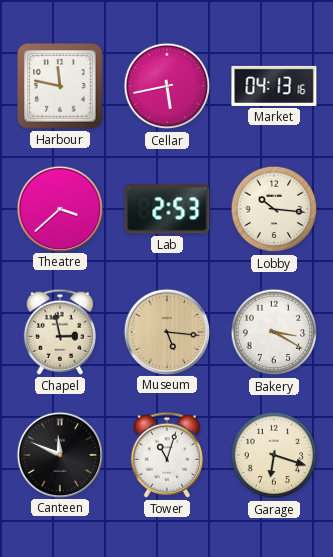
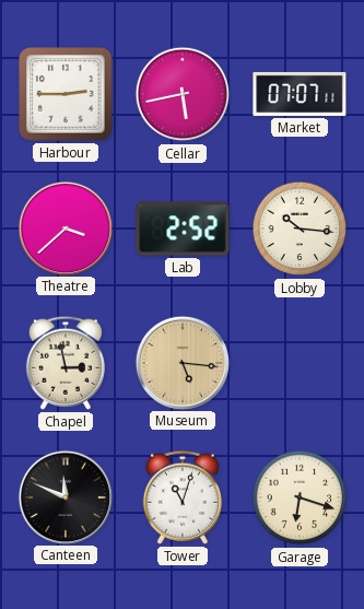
Harbour: 11:47 -> 2:45 (66, 94)
Market: 04:13 -> 07:07 (300, 94)
Lab: 2:53 -> 2:52 (183, 229)
Bakery: 3:20 -> none (274, 332)
